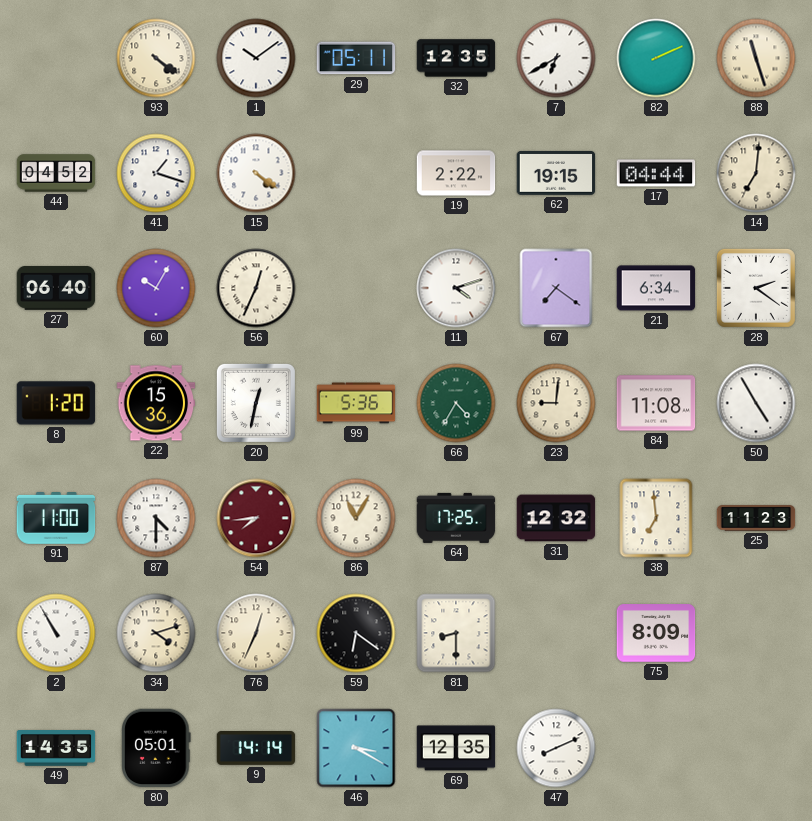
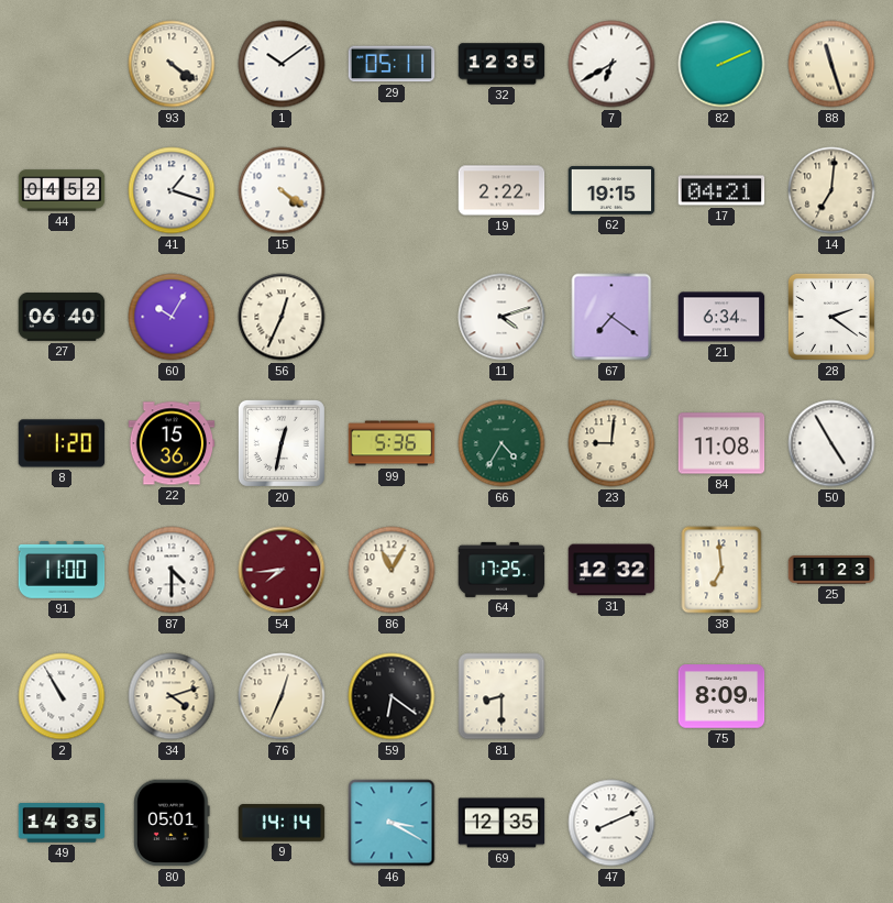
17: 04:44 -> 04:21 (721, 190)
